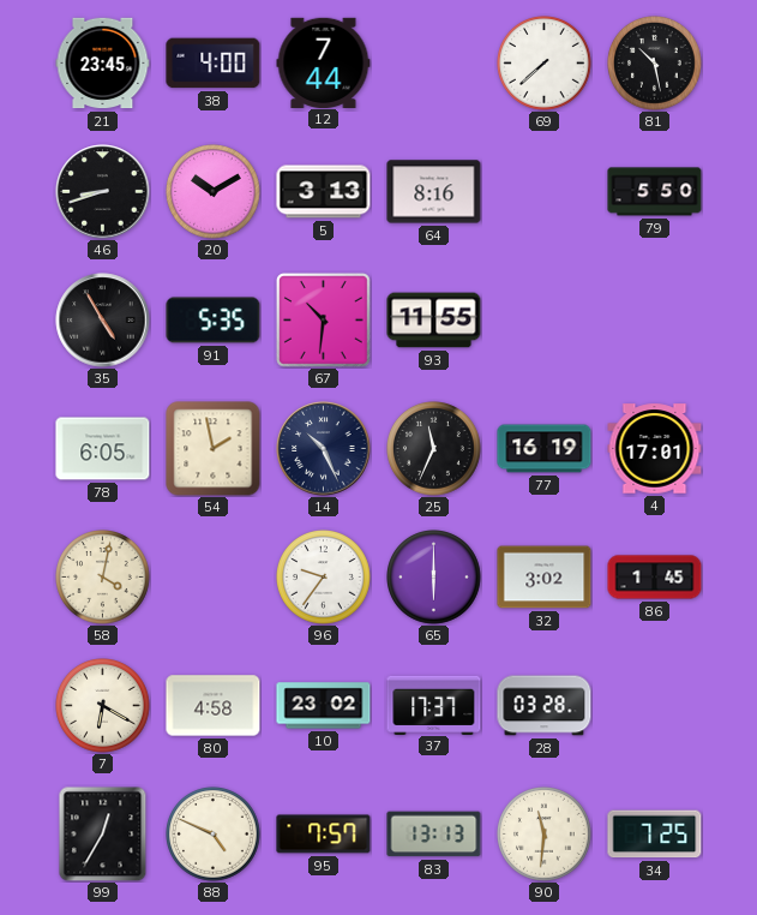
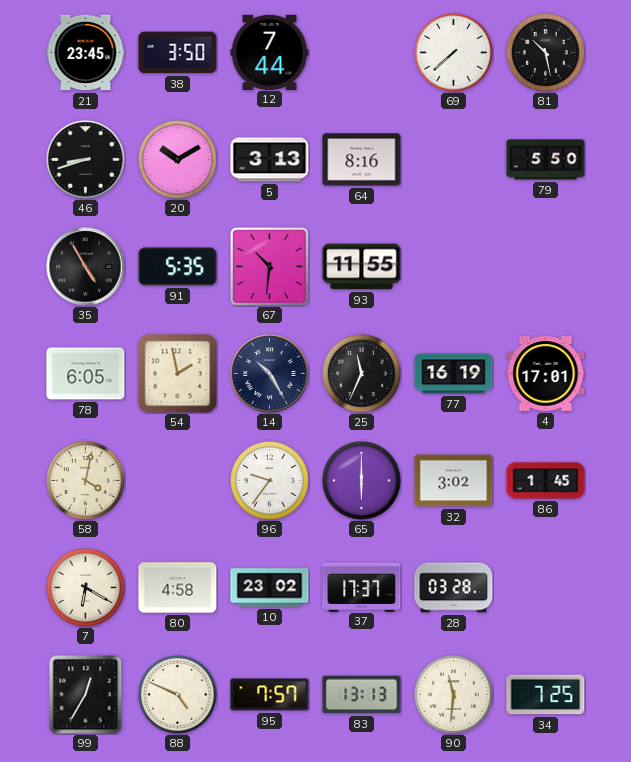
38: 4:00 -> 3:50 (178, 53)
14: 10:26 -> 10:25 (270, 374)
